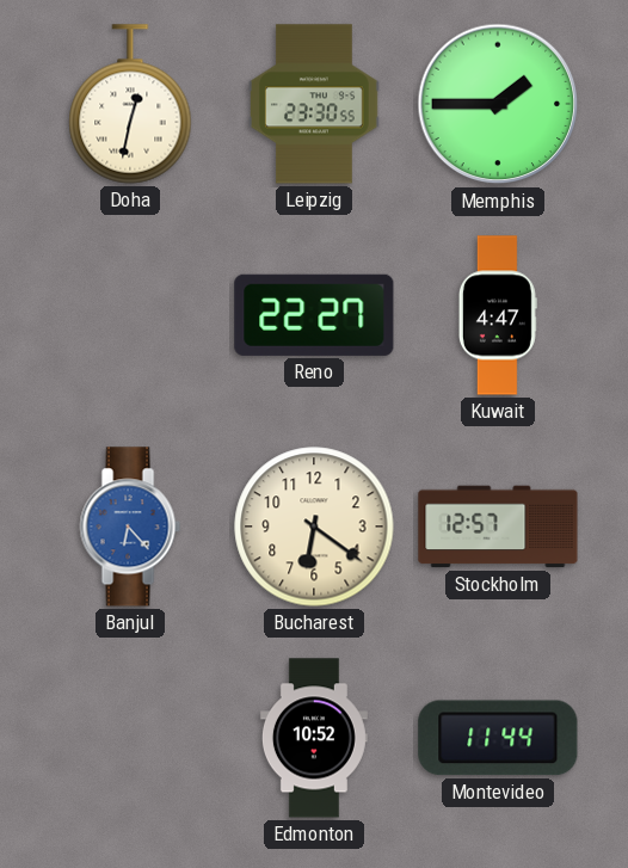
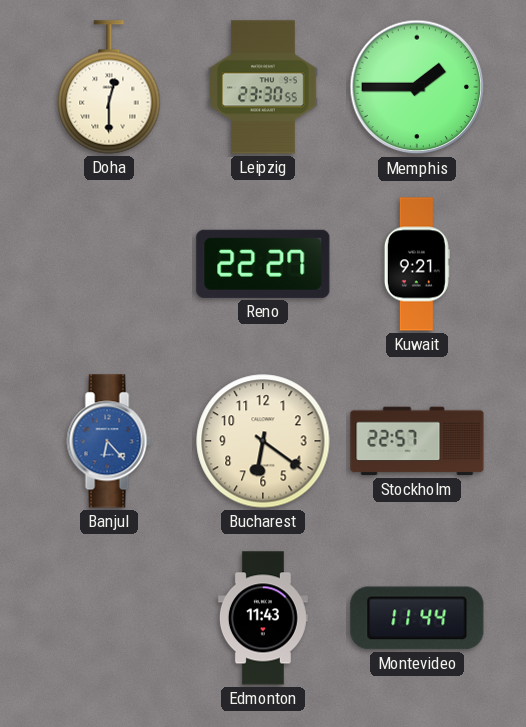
Doha: 12:32 -> 12:30 (109, 87)
Kuwait: 4:47 -> 9:21 (417, 264)
Stockholm: 12:57 -> 22:57 (417, 441)
Edmonton: 10:52 -> 11:43 (263, 618)
